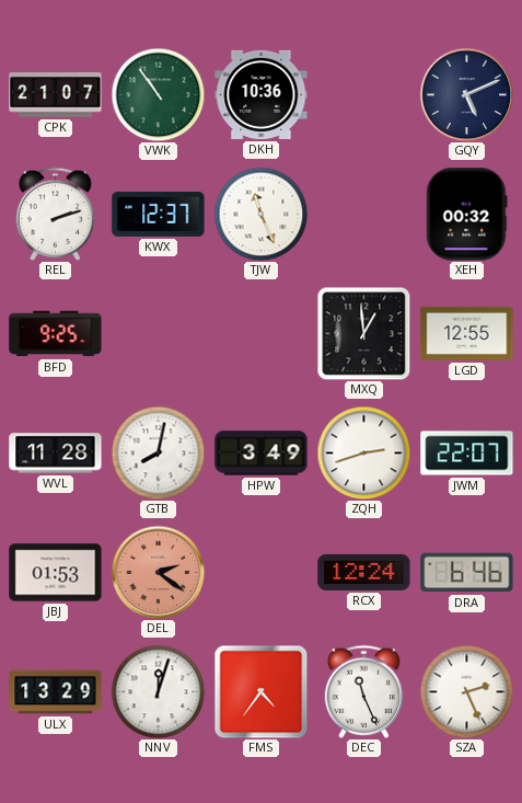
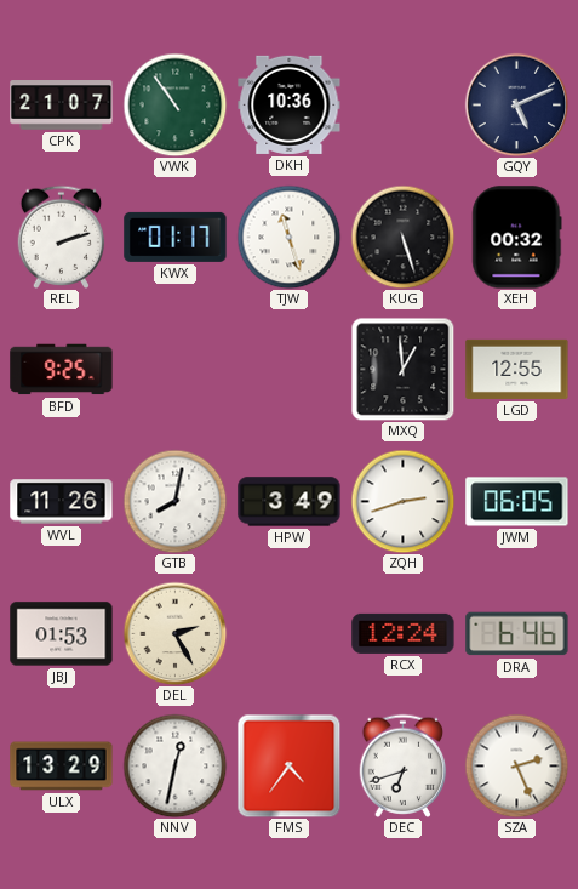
KWX: 12:37 -> 01:17 (176, 237)
TJW: 11:26 -> 11:27 (288, 237)
KUG: none -> 5:27 (402, 237)
WVL: 11:28 -> 11:26 (62, 502)
JWM: 22:07 -> 06:05 (517, 502)
DEL: 2:21 -> 2:25 (174, 633)
DEL dial: salmon -> cream (174, 633)
NNV: 12:03 -> 12:32 (174, 765)
DEC: 11:26 -> 6:42 (404, 765)
